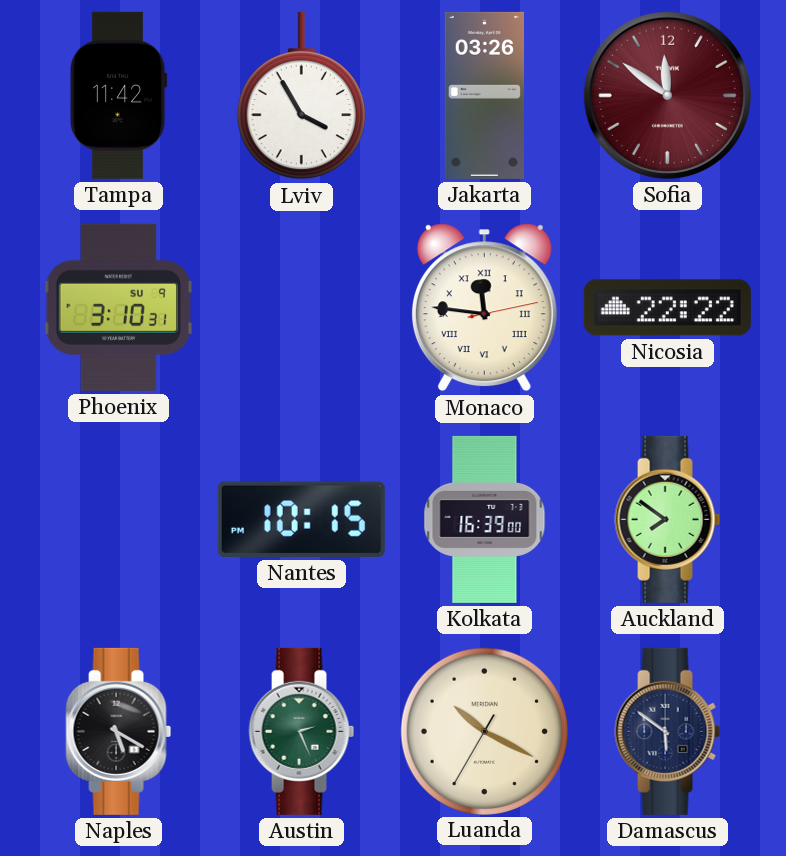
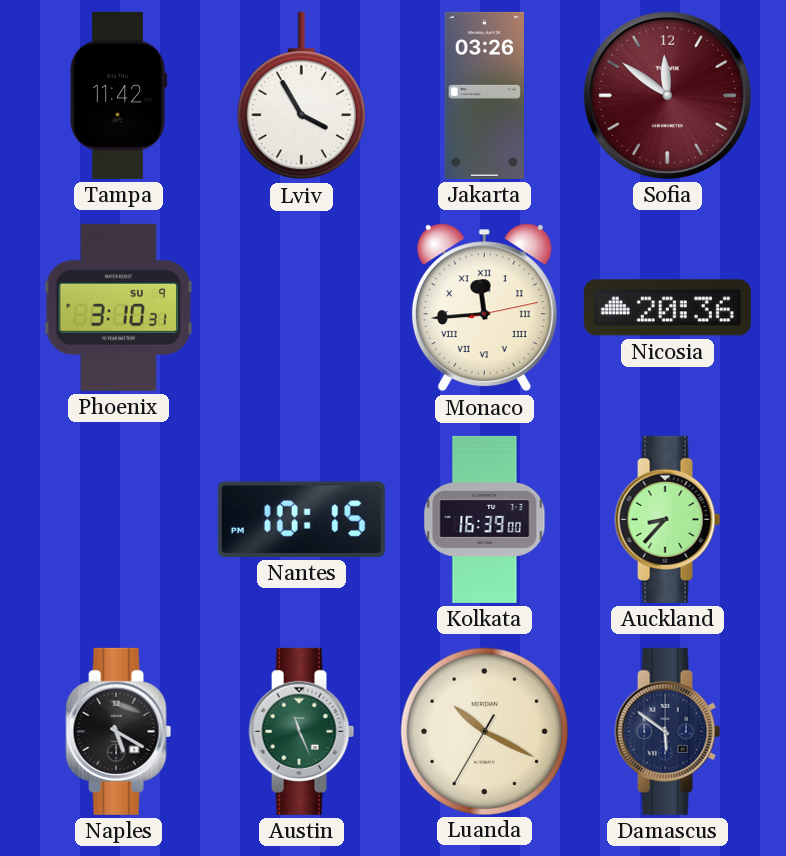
Monaco: 11:46 -> 11:44 (484, 308)
Nicosia: 22:22 -> 20:36 (667, 308)
Auckland: 7:51 -> 8:37 (668, 519)
Austin: 2:26 -> 11:26 (302, 731)
